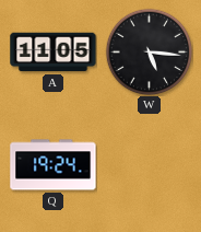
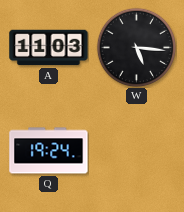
A: 11:05 -> 11:03 (49, 48)
